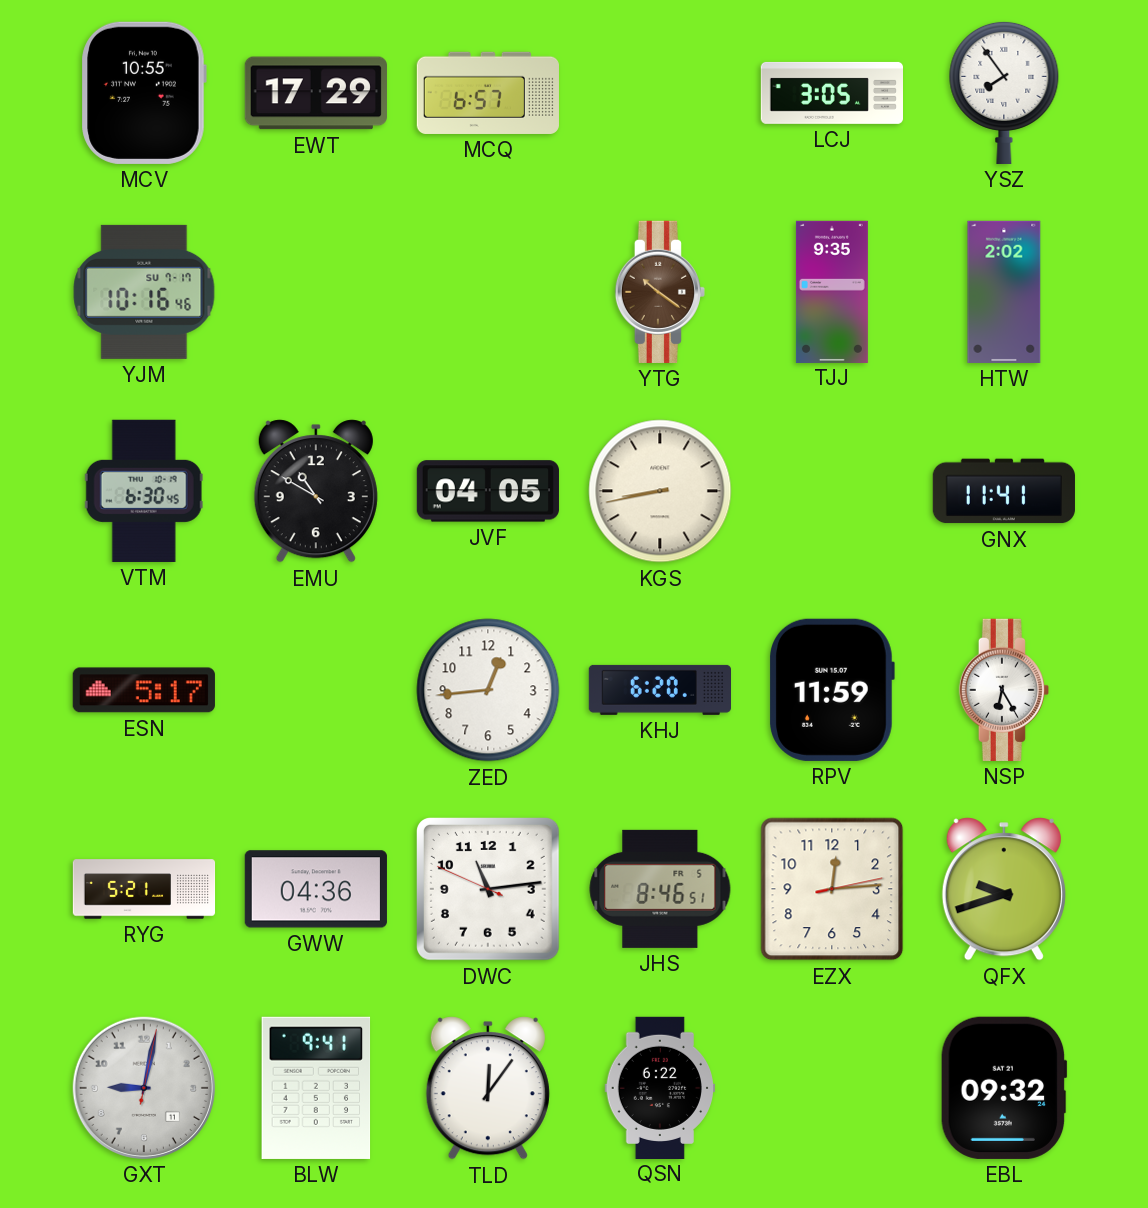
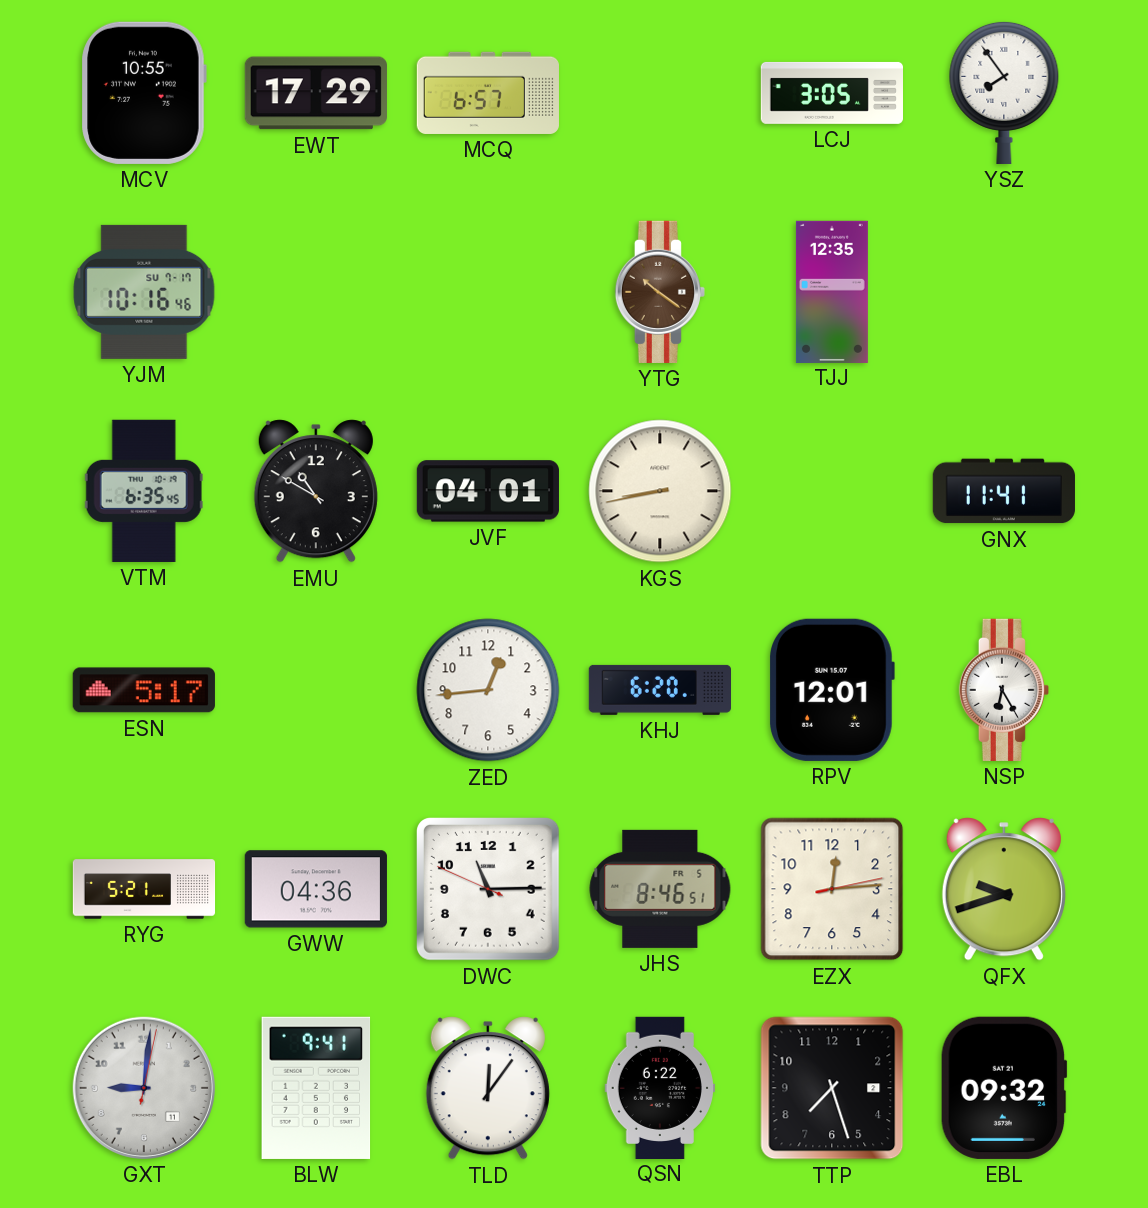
TJJ: 9:35 -> 12:35 (832, 291)
HTW: 2:02 -> none (1004, 292)
VTM: 6:30 -> 6:35 (144, 491)
JVF: 04:05 -> 04:01 (488, 491)
RPV: 11:59 -> 12:01 (832, 690)
DWC: 11:13 -> 11:14 (488, 889)
GXT: 9:02 -> 9:01 (144, 1088)
TTP: none -> 7:27 (832, 1088)
